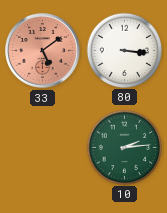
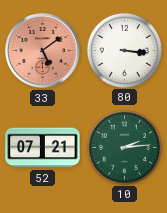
52: none -> 07:21 (43, 148)
